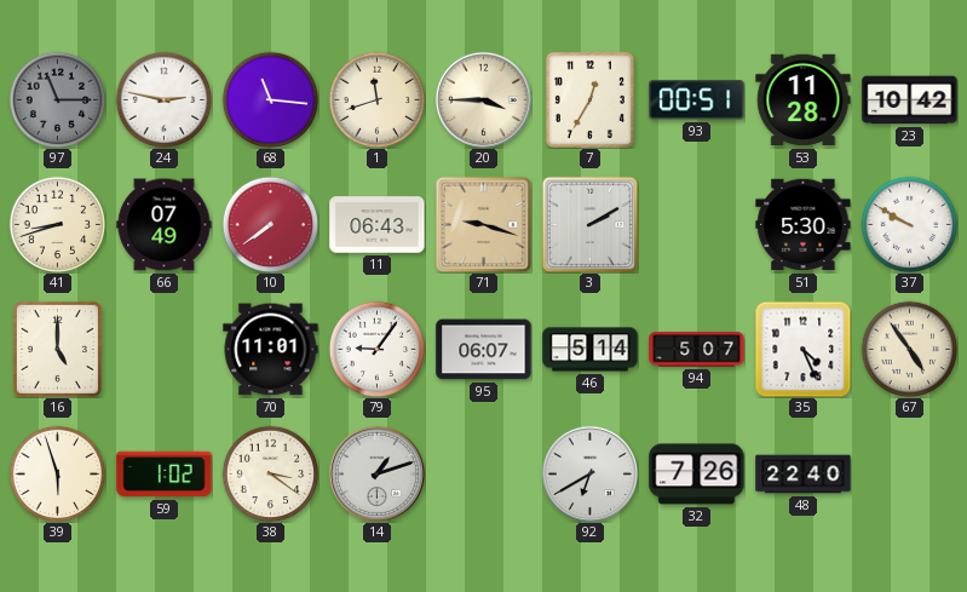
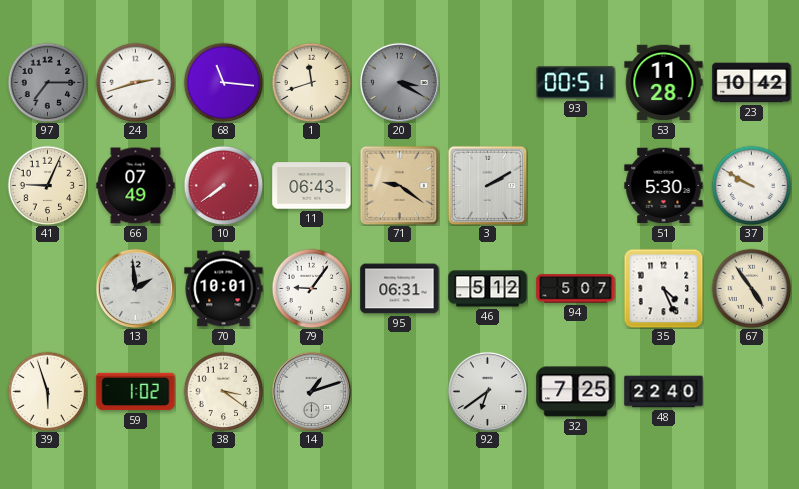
97: 11:15 -> 7:15 (47, 82)
24: 2:47 -> 2:42 (135, 82)
20: 3:45 -> 3:20 (399, 82)
20 dial: cream -> grey (399, 82)
7: 12:35 -> none (589, 99)
41: 8:42 -> 9:04 (47, 185)
71: 9:18 -> 9:21 (399, 185)
16: 5:00 -> none (57, 349)
13: none -> 1:59 (135, 288)
70: 11:01 -> 10:01 (224, 289)
95: 06:07 -> 06:31 (400, 289)
46: 5:14 -> 5:12 (488, 289)
92: 6:40 -> 6:39 (487, 391)
32: 7:26 -> 7:25 (576, 392)
